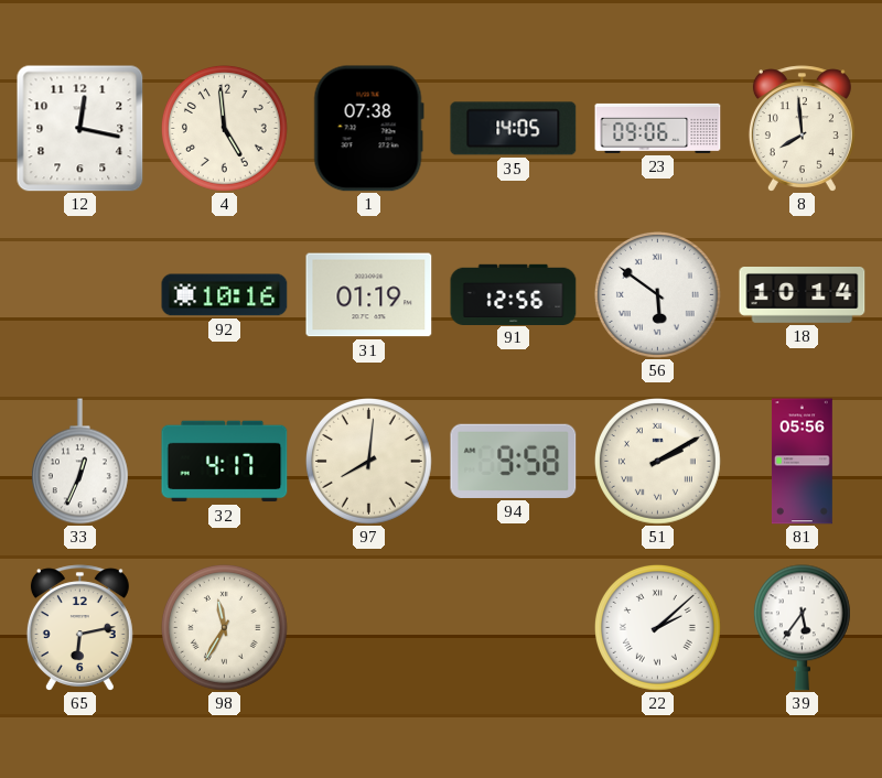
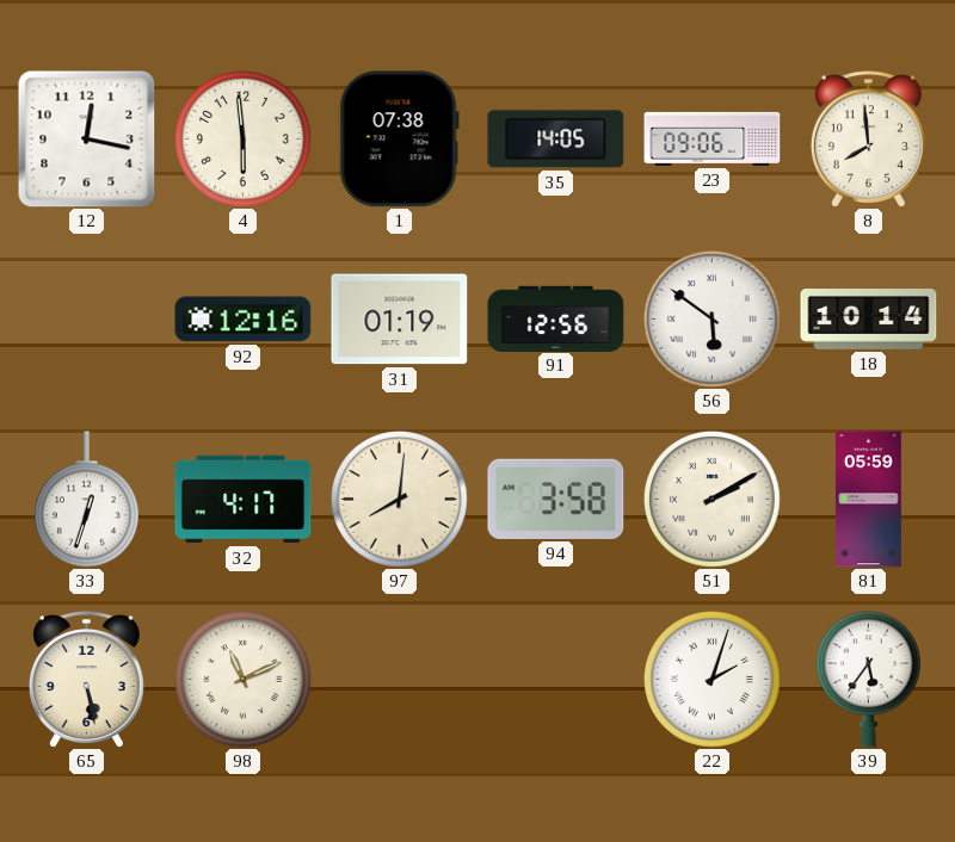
4: 4:59 -> 5:59 (242, 138)
92: 10:16 -> 12:16 (244, 320)
33: 12:34 -> 12:33 (86, 500)
94: 9:58 -> 3:58 (556, 499)
81: 05:56 -> 05:59 (869, 500)
65: 6:13 -> 5:28 (86, 680)
98: 11:35 -> 11:11 (242, 679)
22: 2:08 -> 2:03 (711, 679)
